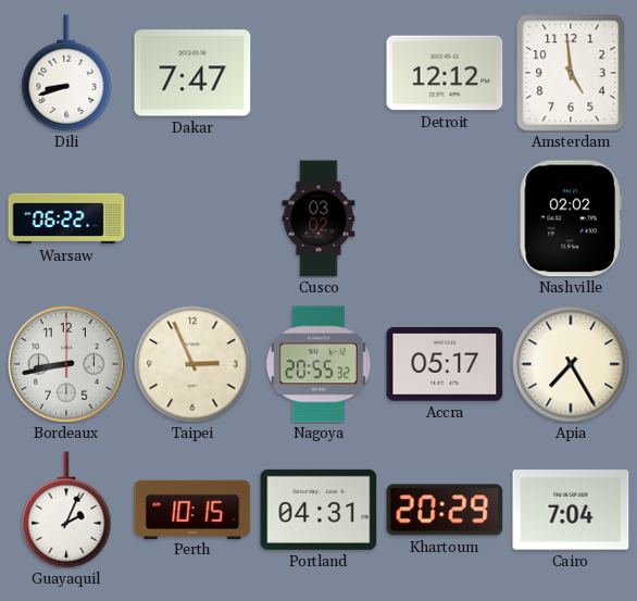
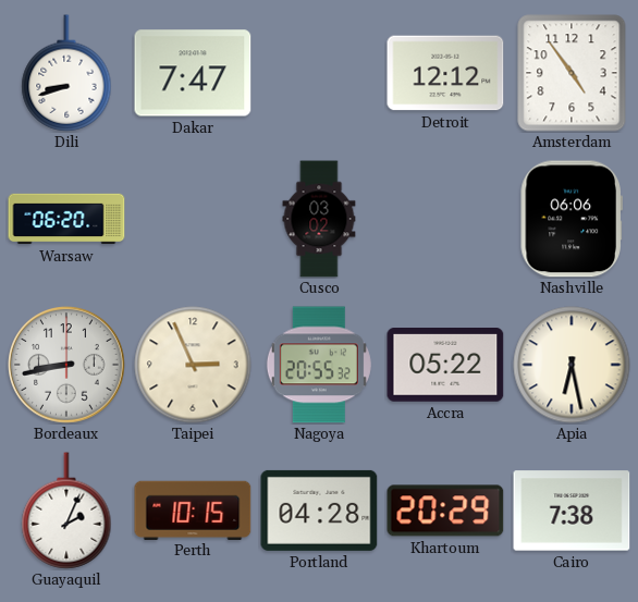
Amsterdam: 4:59 -> 4:54 (572, 73)
Warsaw: 06:22 -> 06:20 (66, 219)
Nashville: 02:02 -> 06:06 (572, 219)
Accra: 05:17 -> 05:22 (445, 366)
Apia: 7:25 -> 6:28 (572, 365)
Portland: 04:31 -> 04:28 (319, 511)
Cairo: 7:04 -> 7:38 (572, 511)
